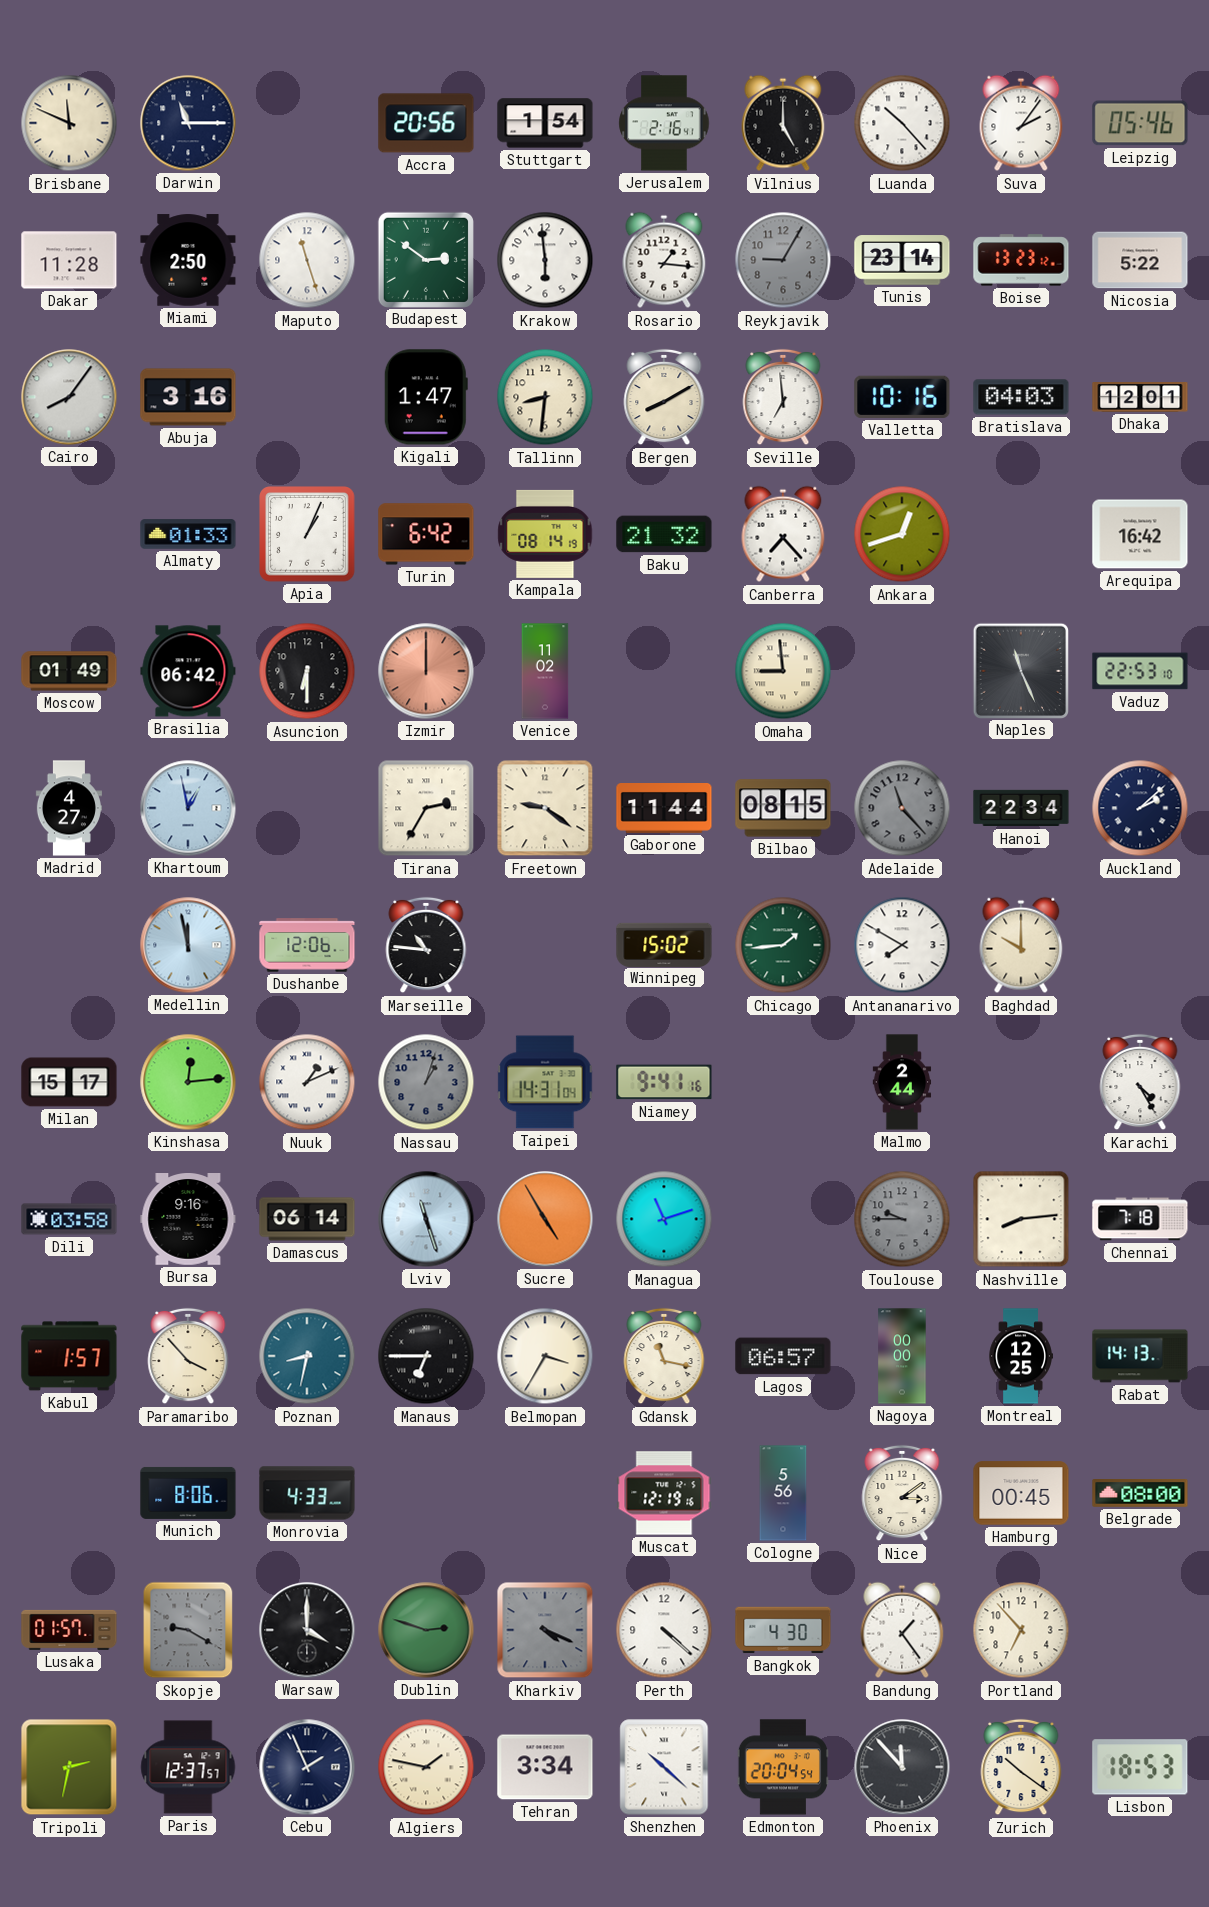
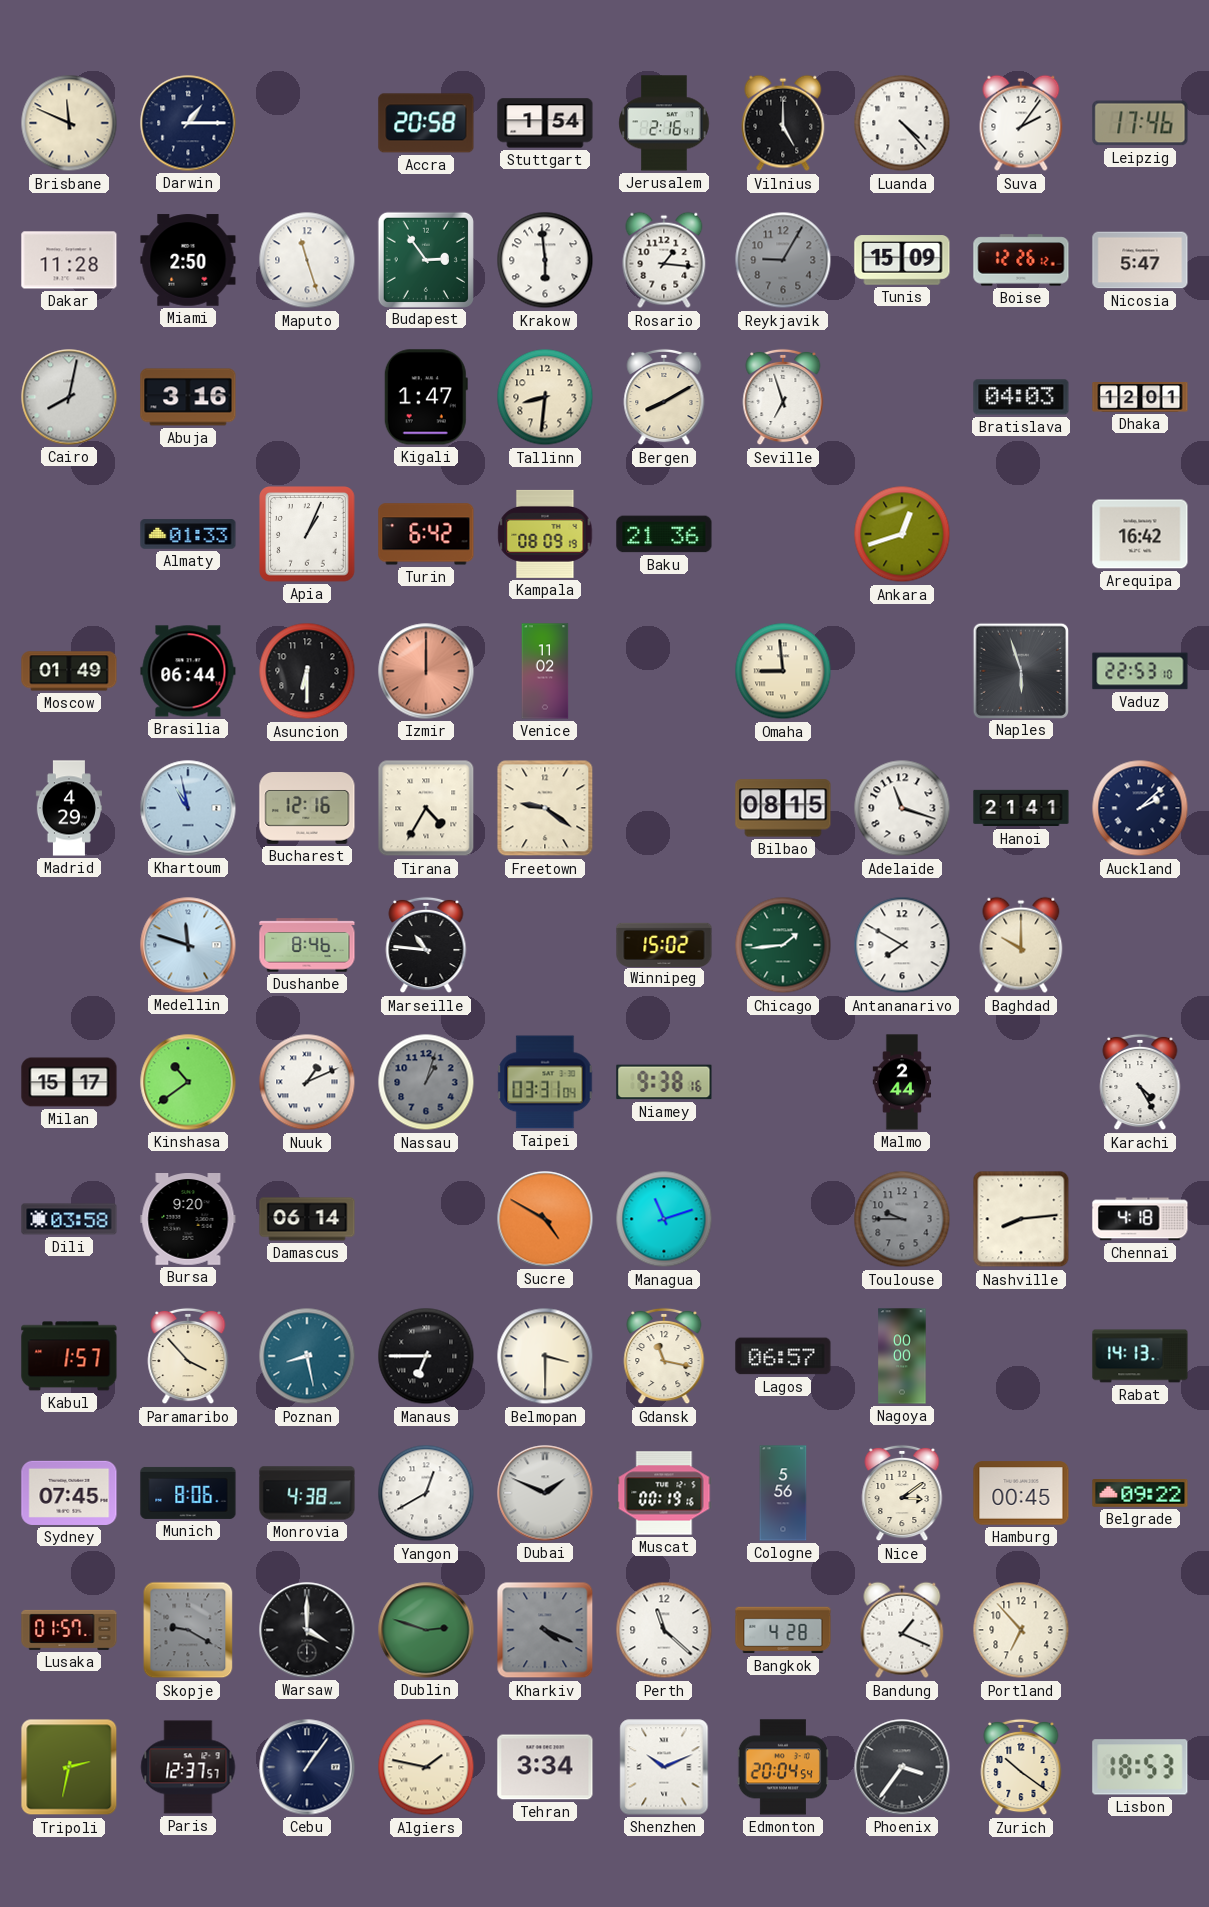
Darwin: 11:15 -> 1:15 (188, 123)
Accra: 20:56 -> 20:58 (426, 123)
Luanda: 10:23 -> 4:23 (902, 123)
Leipzig: 05:46 -> 17:46 (1140, 123)
Budapest: 2:51 -> 2:54 (425, 259)
Tunis: 23:14 -> 15:09 (902, 260)
Boise: 13:23 -> 12:26 (1021, 260)
Nicosia: 5:22 -> 5:47 (1140, 260)
Cairo: 8:06 -> 8:02 (69, 397)
Seville: 6:59 -> 6:57 (783, 397)
Valletta: 10:16 -> none (902, 397)
Kampala: 08:14 -> 08:09 (545, 534)
Baku: 21:32 -> 21:36 (664, 534)
Canberra: 7:23 -> none (783, 534)
Brasilia: 06:42 -> 06:44 (188, 671)
Naples: 11:26 -> 5:57 (1020, 670)
Madrid: 4:27 -> 4:29 (69, 808)
Khartoum: 12:58 -> 10:58 (188, 808)
Bucharest: none -> 12:16 (307, 808)
Tirana: 2:35 -> 4:35 (426, 808)
Gaborone: 11:44 -> none (664, 809)
Adelaide: 11:23 -> 11:18 (902, 808)
Adelaide dial: grey -> white (902, 808)
Hanoi: 22:34 -> 21:41 (1021, 808)
Medellin: 11:58 -> 11:48 (188, 945)
Dushanbe: 12:06 -> 8:46 (307, 945)
Kinshasa: 12:14 -> 10:39 (188, 1082)
Taipei: 14:31 -> 03:31 (545, 1082)
Niamey: 9:41 -> 9:38 (664, 1082)
Bursa: 9:16 -> 9:20 (188, 1219)
Lviv: 11:27 -> none (426, 1219)
Sucre: 4:55 -> 4:50 (545, 1219)
Chennai: 7:18 -> 4:18 (1140, 1219)
Poznan: 8:32 -> 8:28 (307, 1356)
Belmopan: 3:35 -> 3:30 (545, 1356)
Montreal: 12:25 -> none (1021, 1356)
Sydney: none -> 07:45 (69, 1493)
Monrovia: 4:33 -> 4:38 (307, 1493)
Yangon: none -> 12:40 (426, 1493)
Dubai: none -> 1:49 (545, 1493)
Muscat: 12:19 -> 00:19 (664, 1493)
Belgrade: 08:00 -> 09:22 (1140, 1494)
Perth: 4:22 -> 11:22 (664, 1630)
Bangkok: 4:30 -> 4:28 (783, 1630)
Bandung: 1:24 -> 1:19 (902, 1630)
Cebu: 1:56 -> 1:06 (307, 1767)
Shenzhen: 10:22 -> 10:11 (664, 1767)
Phoenix: 11:53 -> 3:36 (902, 1767)
